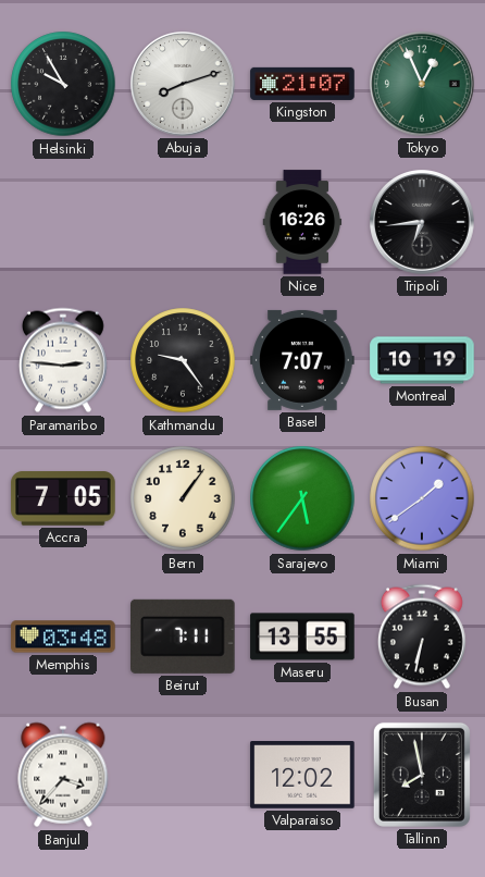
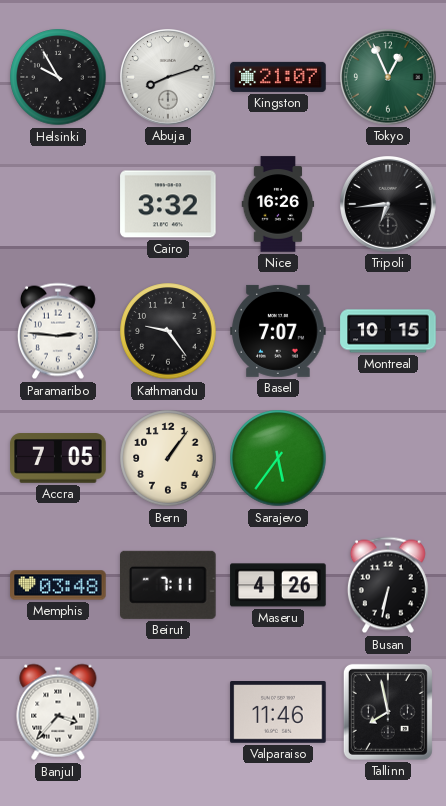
Cairo: none -> 3:32 (168, 204)
Montreal: 10:19 -> 10:15 (388, 331)
Miami: 1:39 -> none (422, 498)
Maseru: 13:55 -> 4:26 (278, 585)
Valparaiso: 12:02 -> 11:46 (278, 713)
